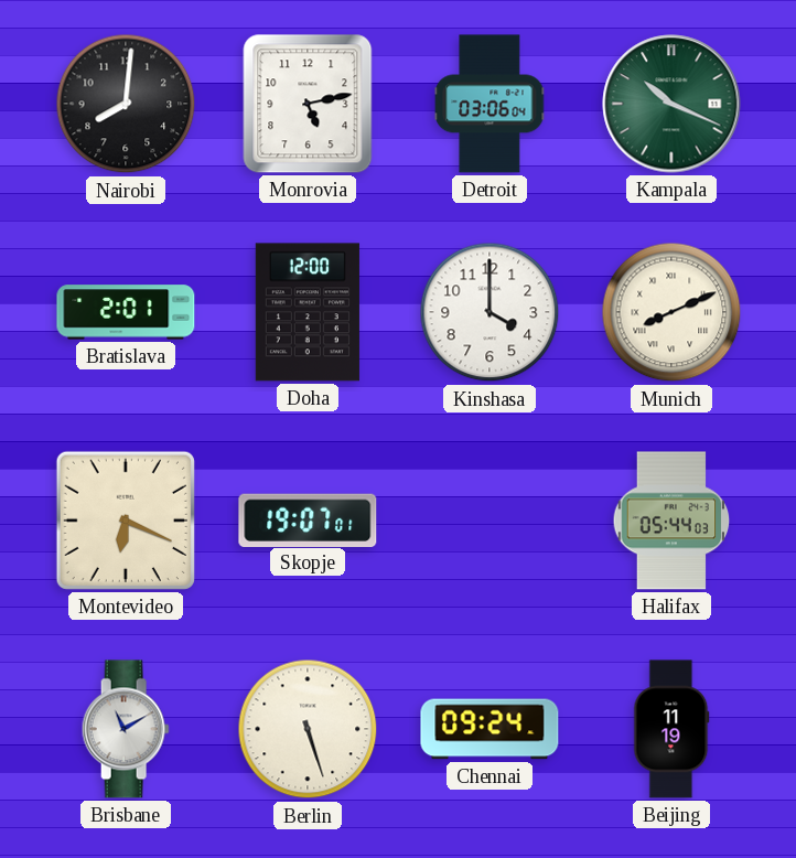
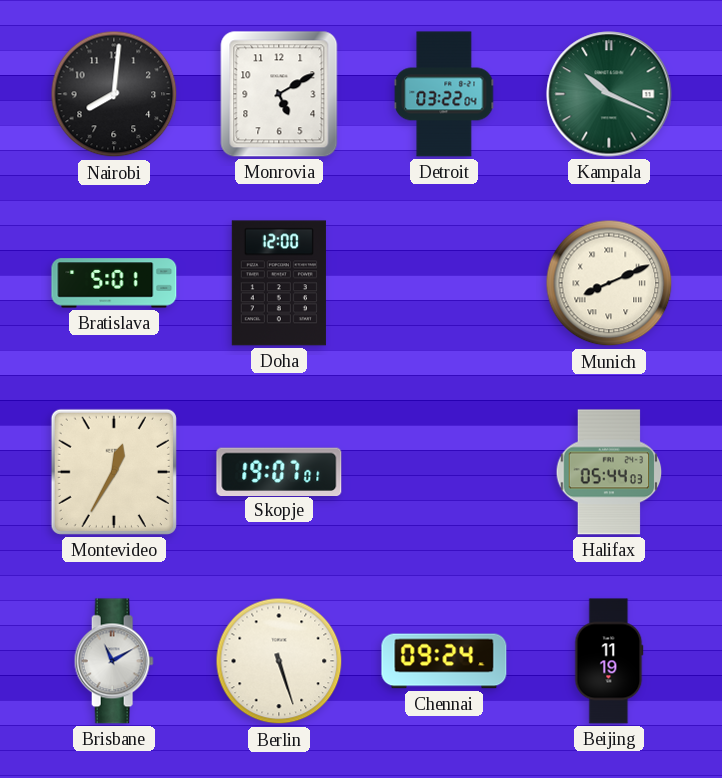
Monrovia: 5:13 -> 5:10 (279, 94)
Detroit: 03:06 -> 03:22 (444, 94)
Bratislava: 2:01 -> 5:01 (114, 283)
Kinshasa: 4:00 -> none (490, 312)
Montevideo: 6:19 -> 12:35 (114, 472)
